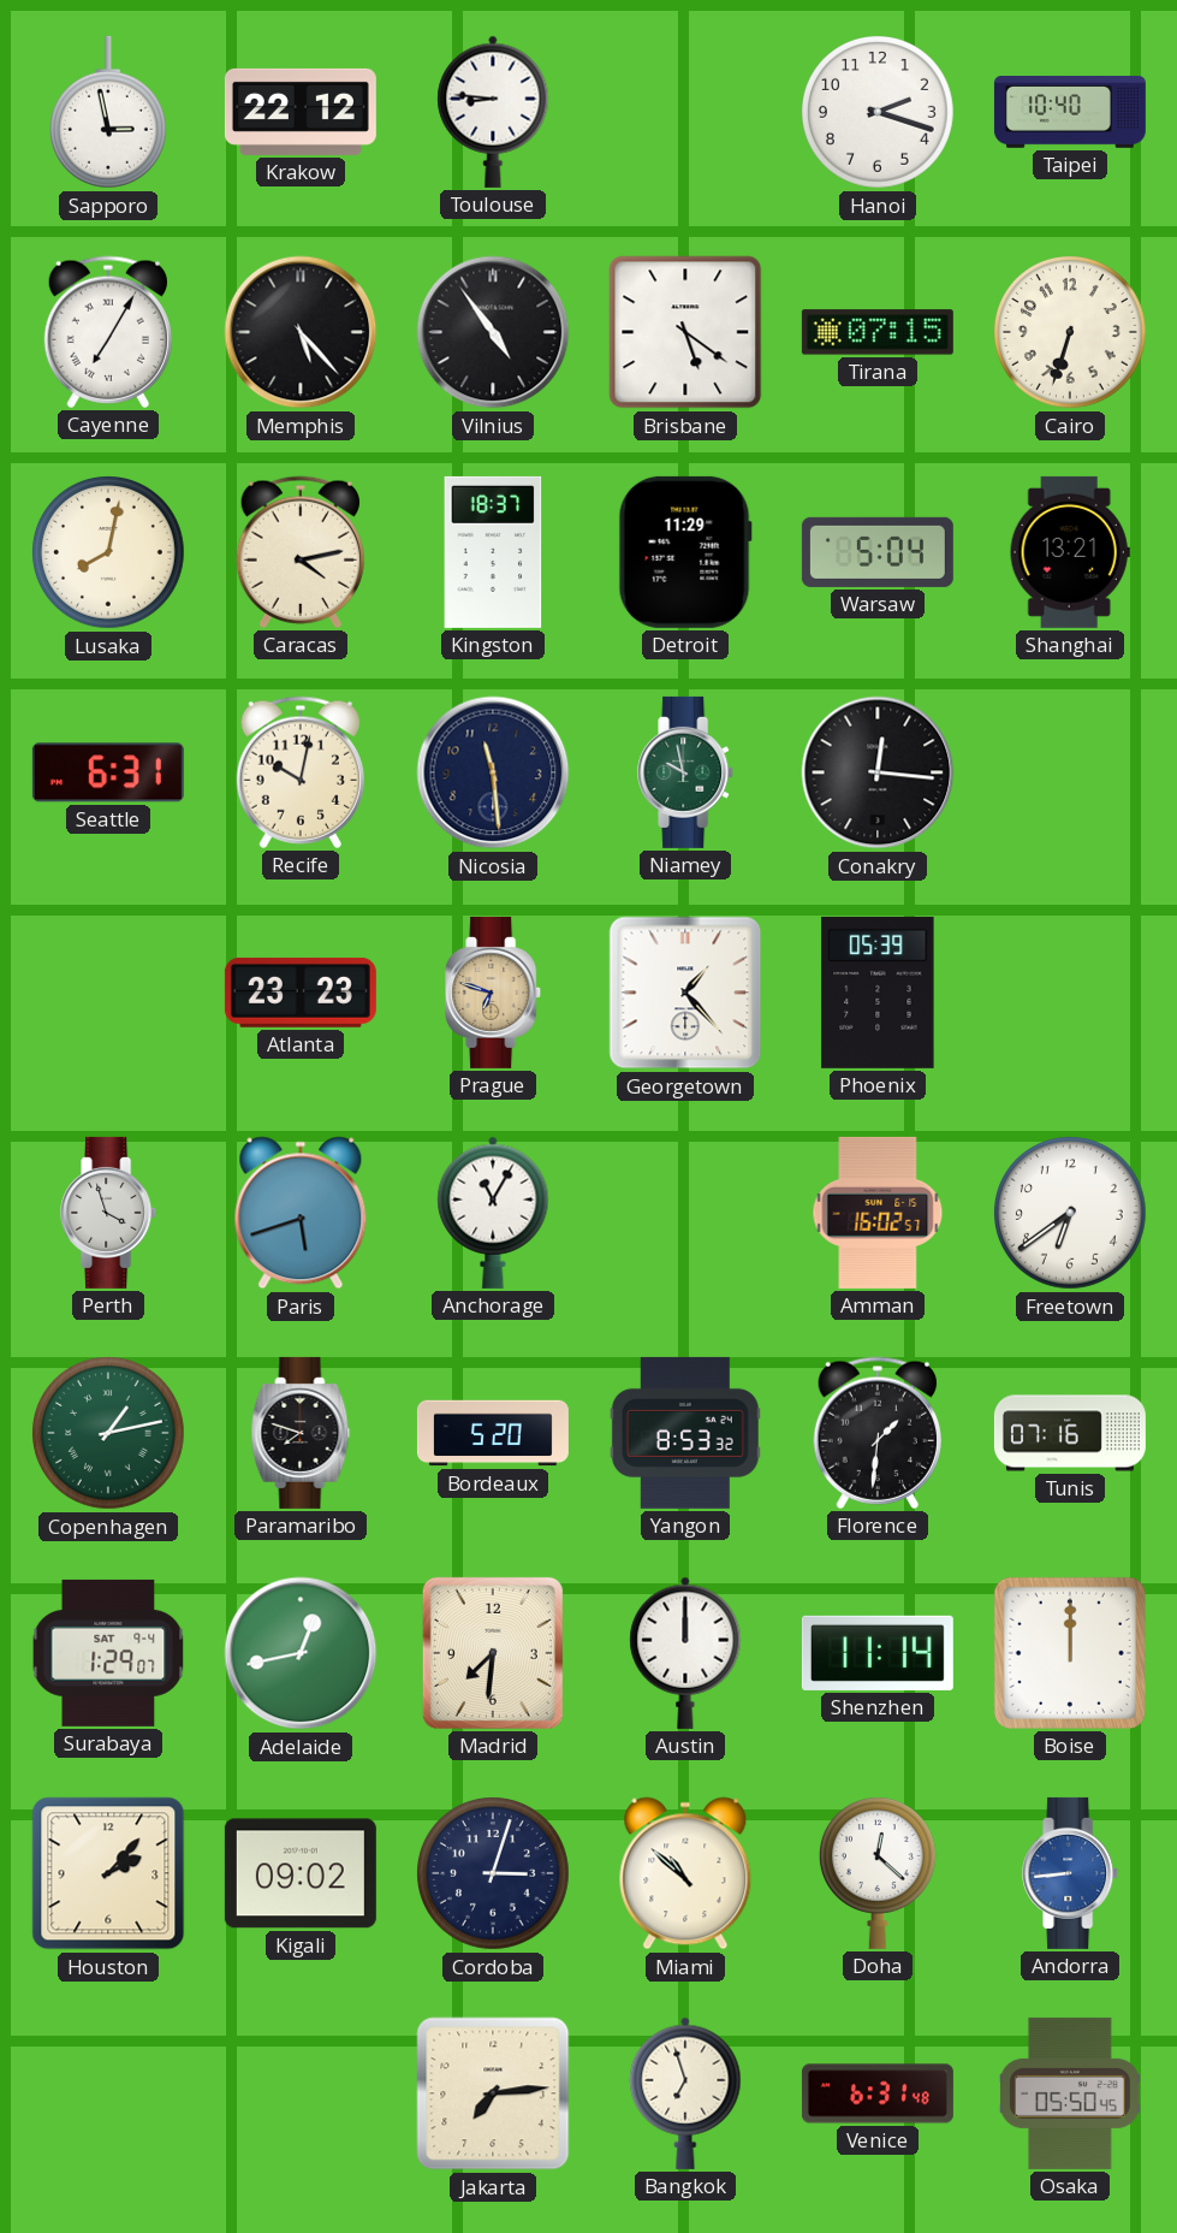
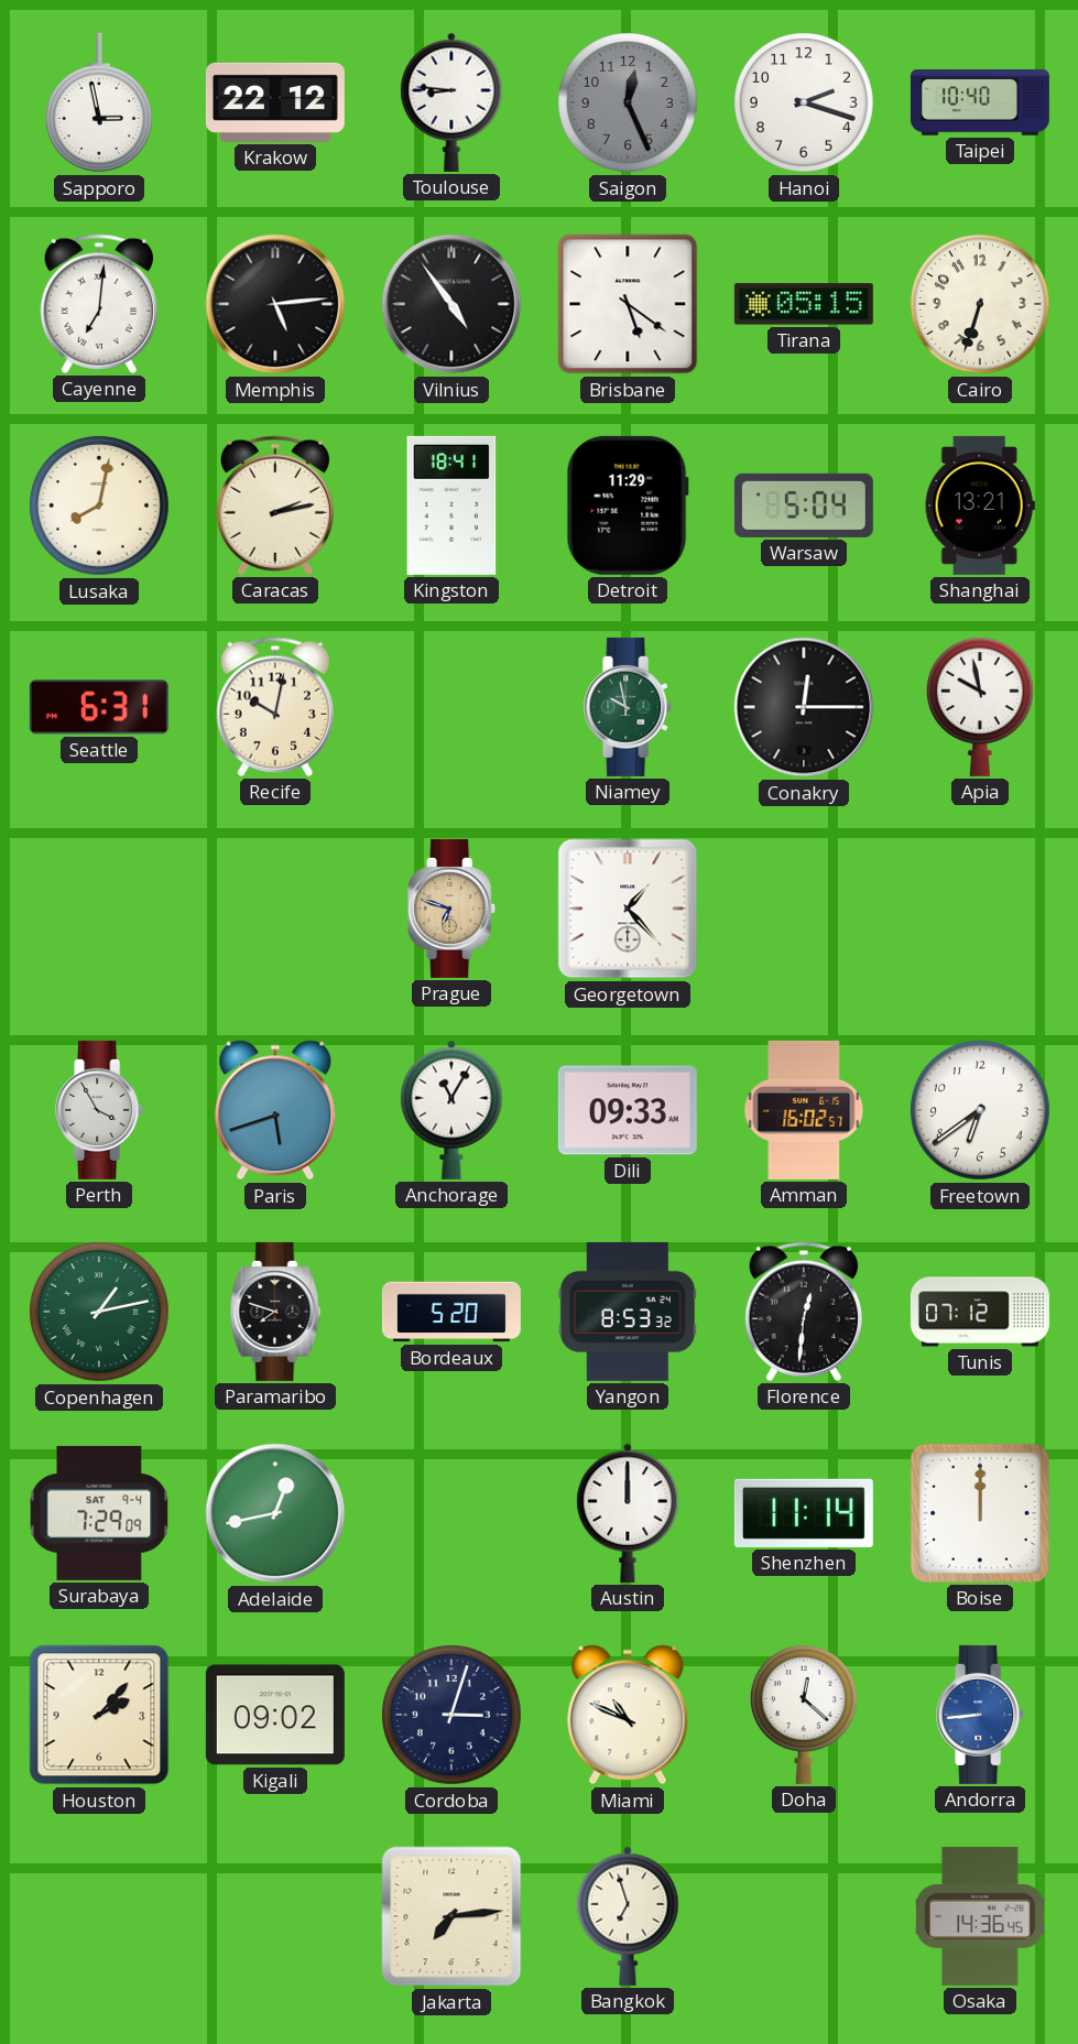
Saigon: none -> 12:26 (629, 104)
Cayenne: 7:05 -> 7:01 (99, 304)
Memphis: 5:23 -> 5:14 (275, 304)
Tirana: 07:15 -> 05:15 (804, 304)
Caracas: 4:13 -> 2:13 (275, 505)
Kingston: 18:37 -> 18:41 (451, 505)
Nicosia: 11:29 -> none (493, 772)
Conakry: 12:16 -> 12:15 (804, 707)
Apia: none -> 9:58 (980, 707)
Atlanta: 23:23 -> none (301, 993)
Phoenix: 05:39 -> none (878, 993)
Perth: 3:57 -> 3:55 (100, 1110)
Dili: none -> 09:33 (628, 1110)
Florence: 1:31 -> 12:31 (804, 1312)
Tunis: 07:16 -> 07:12 (980, 1312)
Surabaya: 1:29 -> 7:29 (99, 1513)
Madrid: 7:31 -> none (493, 1653)
Miami: 10:52 -> 10:49 (628, 1715)
Venice: 6:31 -> none (878, 2093)
Osaka: 05:50 -> 14:36 (980, 1916)
